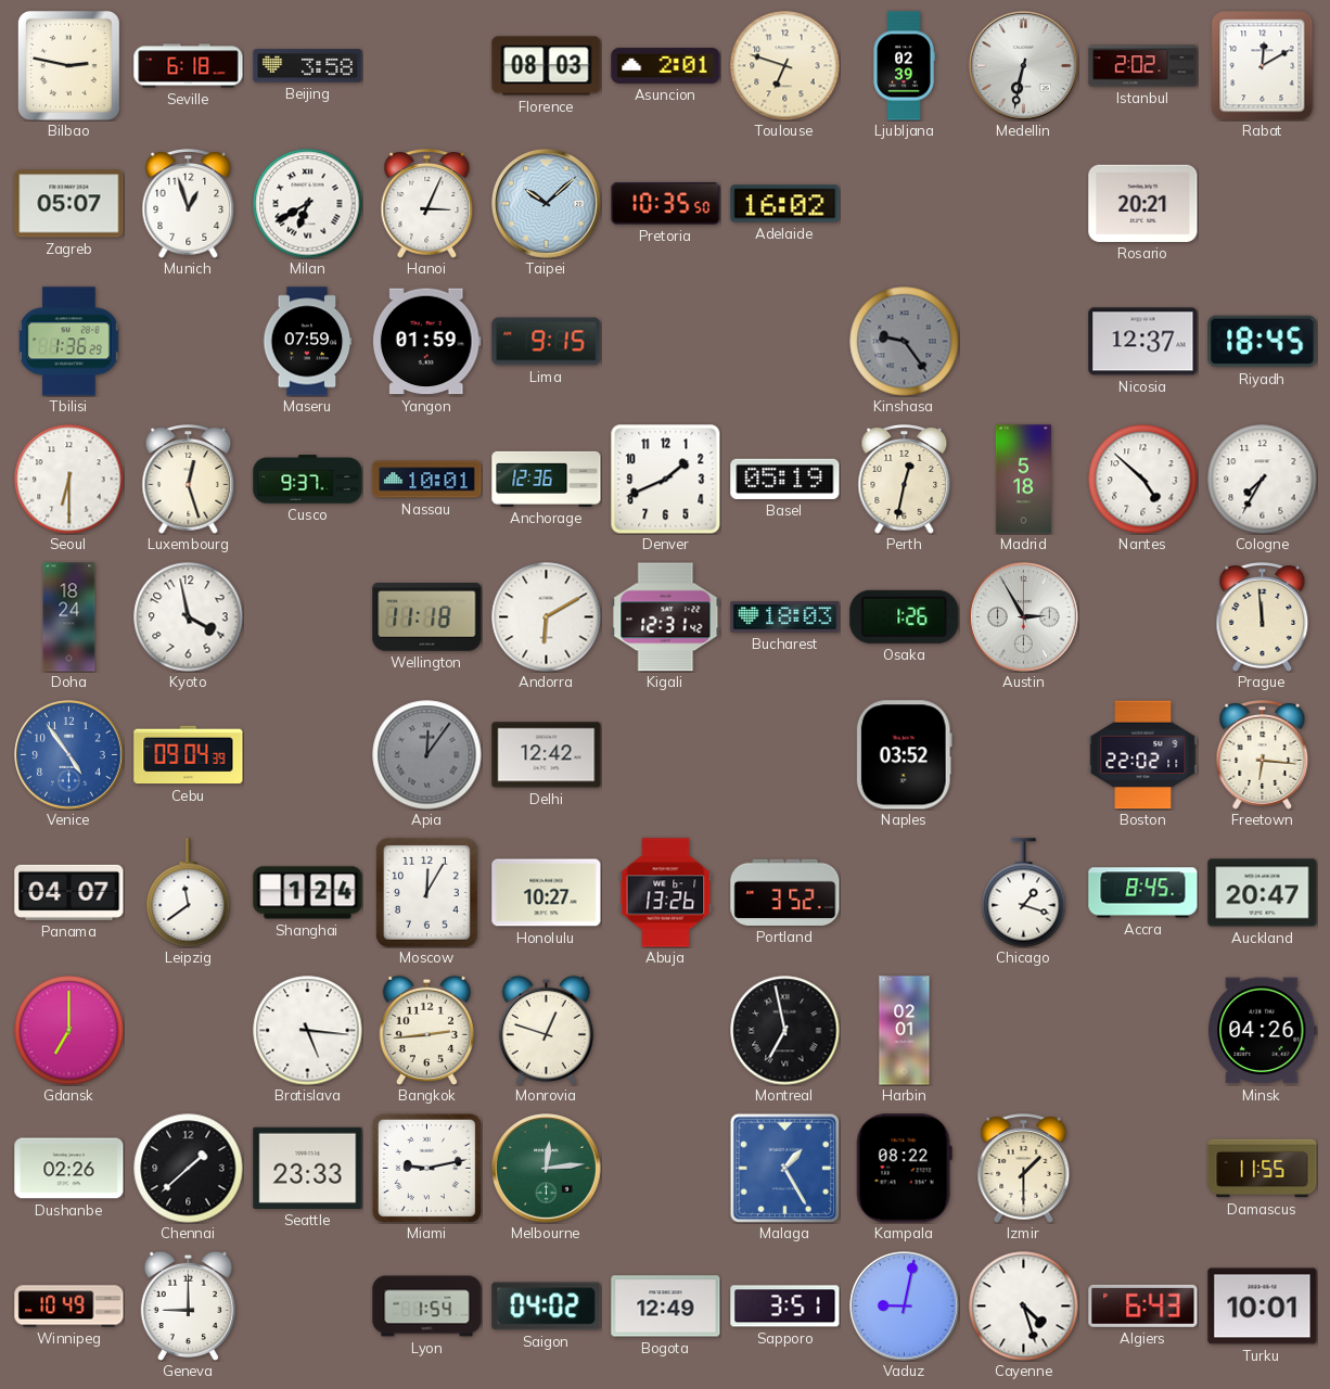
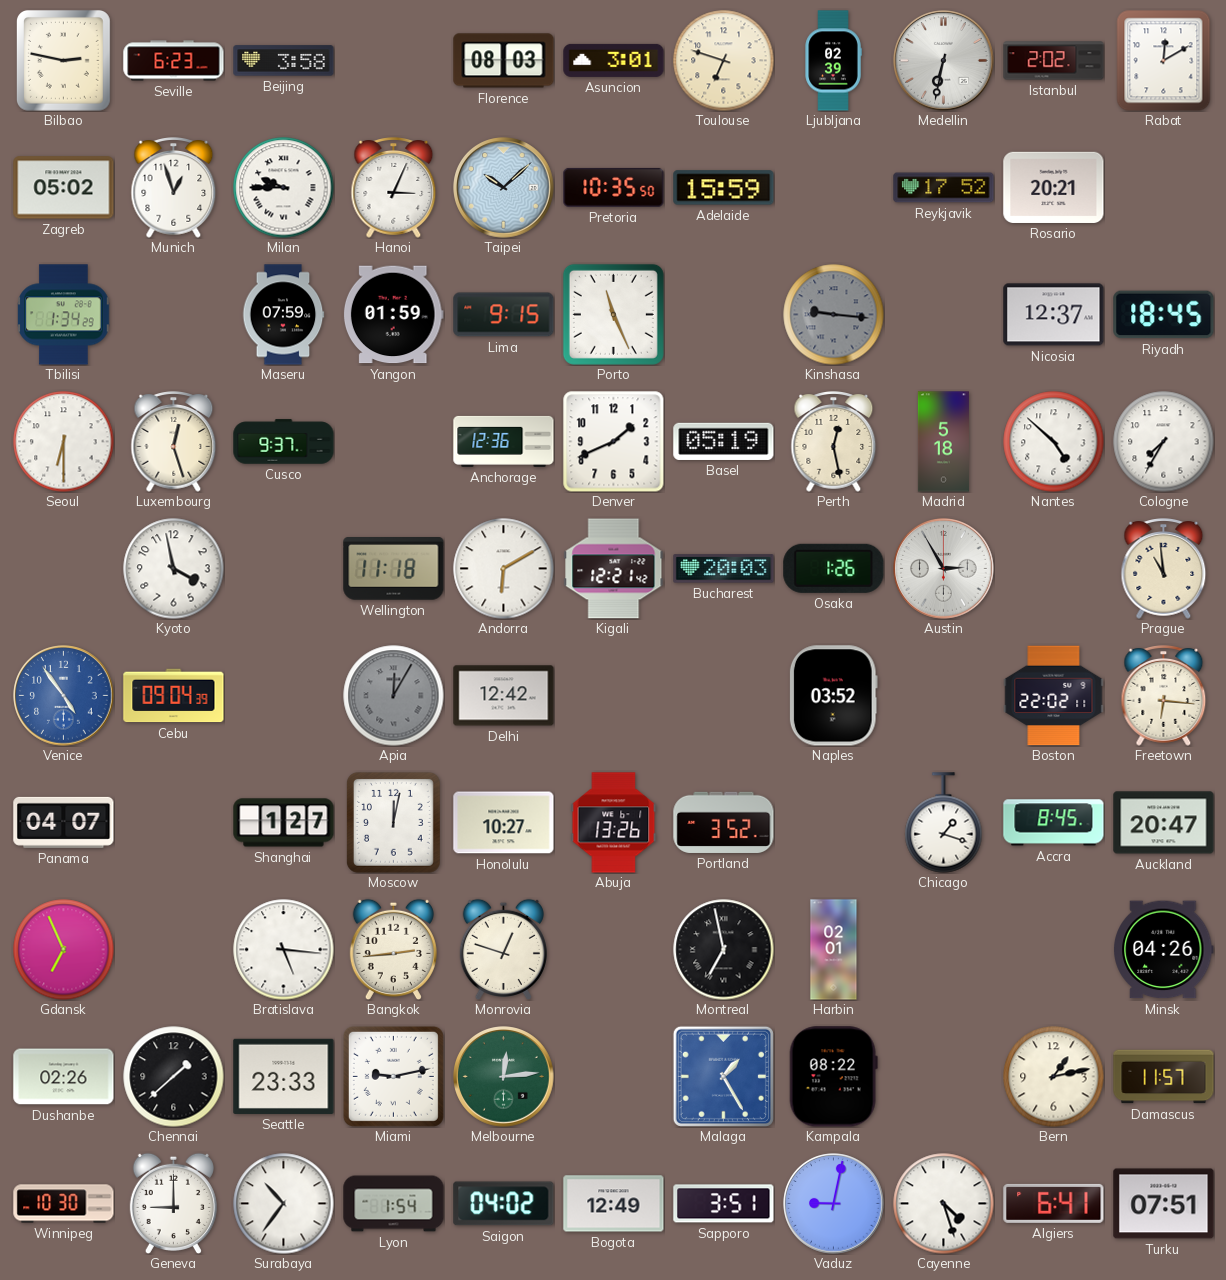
Seville: 6:18 -> 6:23 (174, 61)
Asuncion: 2:01 -> 3:01 (614, 60)
Zagreb: 05:07 -> 05:02 (64, 188)
Milan: 6:40 -> 9:45 (284, 188)
Adelaide: 16:02 -> 15:59 (724, 188)
Reykjavik: none -> 17:52 (944, 188)
Tbilisi: 1:36 -> 1:34 (64, 315)
Porto: none -> 11:26 (613, 314)
Kinshasa: 9:24 -> 9:16 (834, 315)
Nassau: 10:01 -> none (427, 480)
Perth: 12:32 -> 12:28 (834, 442)
Doha: 18:24 -> none (69, 617)
Kigali: 12:31 -> 12:21 (614, 569)
Bucharest: 18:03 -> 20:03 (724, 569)
Prague: 11:59 -> 10:59 (1164, 569)
Apia: 12:06 -> 12:05 (394, 696)
Leipzig: 11:39 -> none (189, 893)
Shanghai: 1:24 -> 1:27 (284, 823)
Moscow: 12:05 -> 12:02 (393, 822)
Gdansk: 7:00 -> 6:56 (64, 950)
Izmir: 1:30 -> none (1024, 1169)
Bern: none -> 1:13 (1054, 1077)
Damascus: 11:55 -> 11:57 (1164, 1077)
Winnipeg: 10:49 -> 10:30 (64, 1204)
Surabaya: none -> 10:36 (284, 1204)
Algiers: 6:43 -> 6:41 (1054, 1203)
Turku: 10:01 -> 07:51 (1164, 1204)
